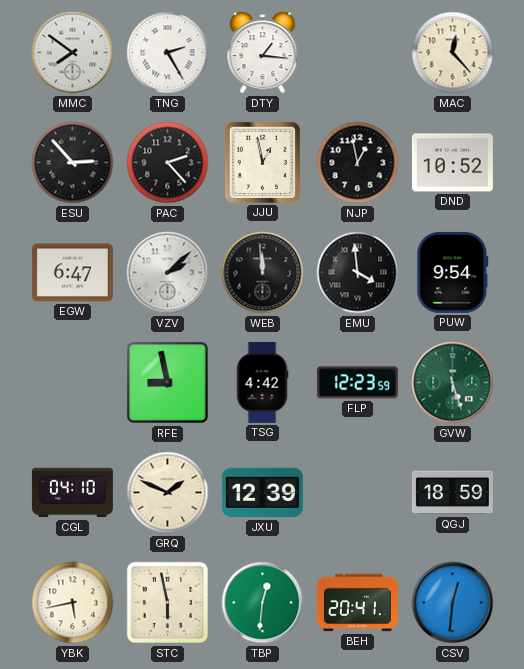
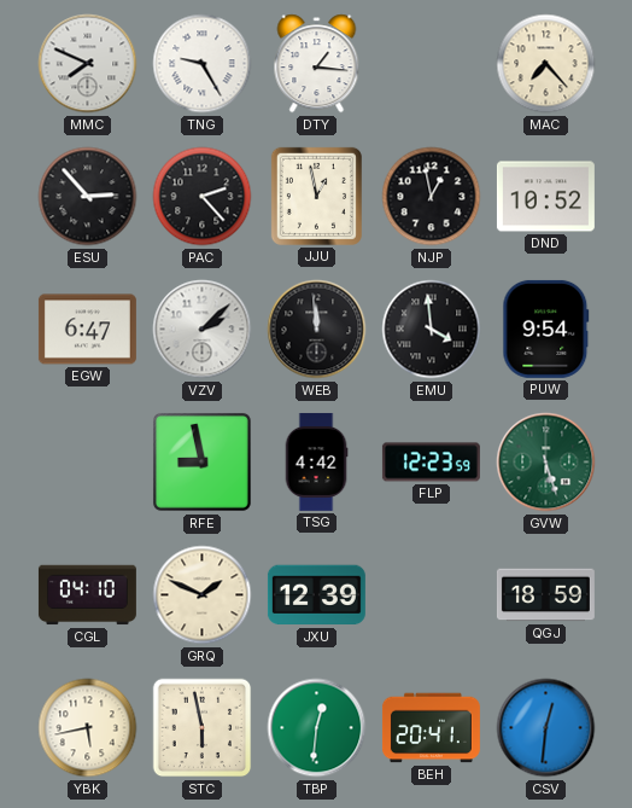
MMC: 7:51 -> 7:49 (88, 64)
TNG: 2:25 -> 9:25 (203, 64)
MAC: 12:23 -> 7:23 (546, 64)
